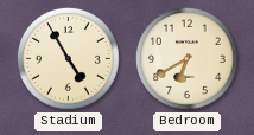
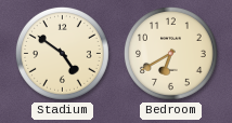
Stadium: 4:55 -> 4:51 (63, 54)
